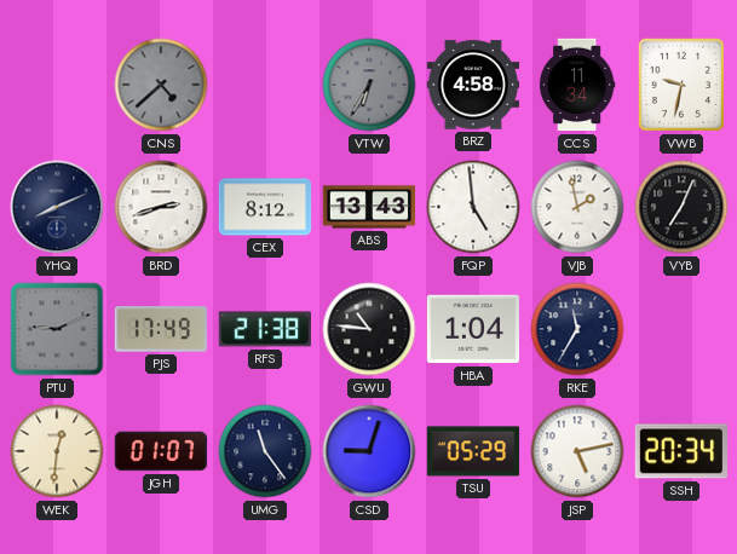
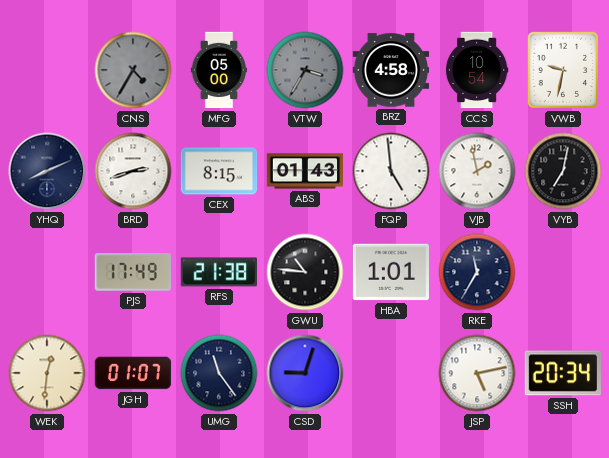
CNS: 4:38 -> 4:35 (133, 70)
MFG: none -> 05:00 (219, 70)
VTW: 6:35 -> 3:35 (305, 70)
CCS: 11:34 -> 10:54 (477, 70)
CEX: 8:12 -> 8:15 (219, 171)
ABS: 13:43 -> 01:43 (305, 171)
VYB: 7:04 -> 7:02 (563, 171)
PTU: 9:11 -> none (57, 329)
HBA: 1:04 -> 1:01 (390, 272)
TSU: 05:29 -> none (473, 451)
